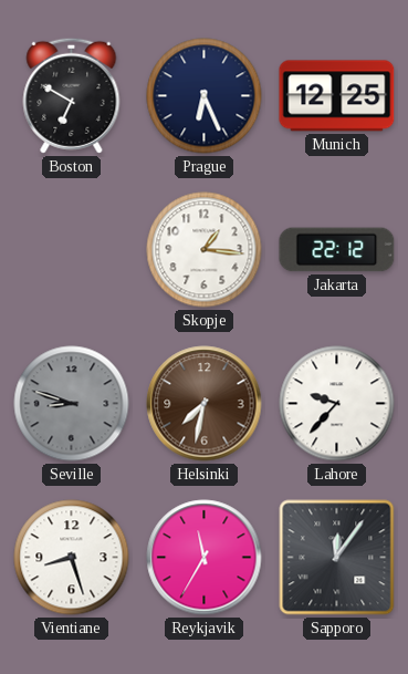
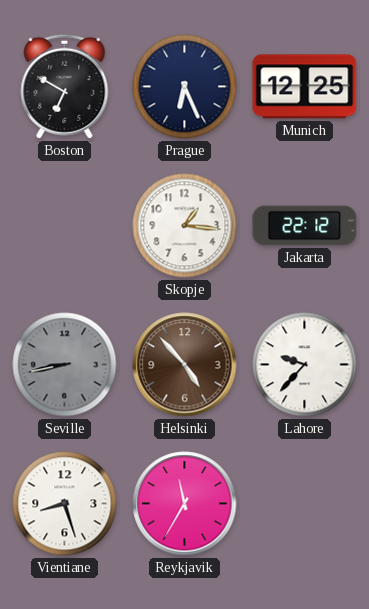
Seville: 8:48 -> 8:43 (65, 365)
Helsinki: 7:32 -> 4:53 (185, 365)
Sapporo: 12:06 -> none (337, 558)
